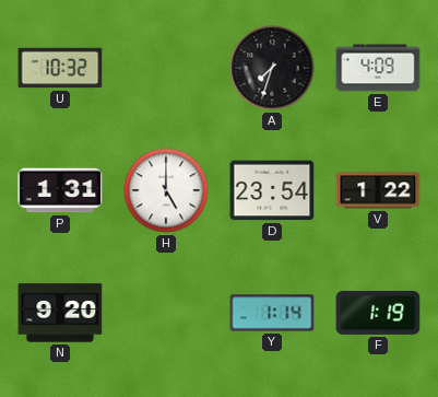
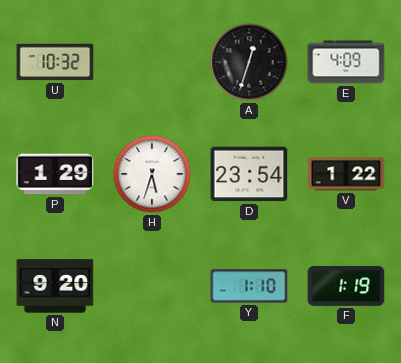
A: 7:33 -> 12:33 (249, 62)
P: 1:31 -> 1:29 (55, 174)
H: 5:00 -> 5:33 (152, 174)
Y: 1:14 -> 1:10 (249, 286)
